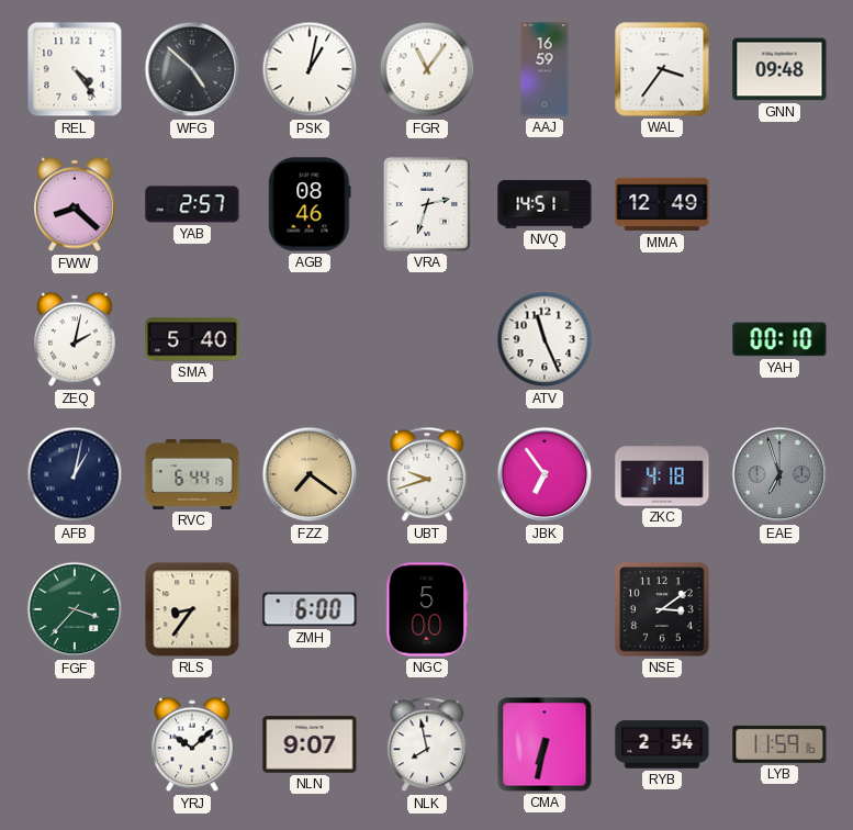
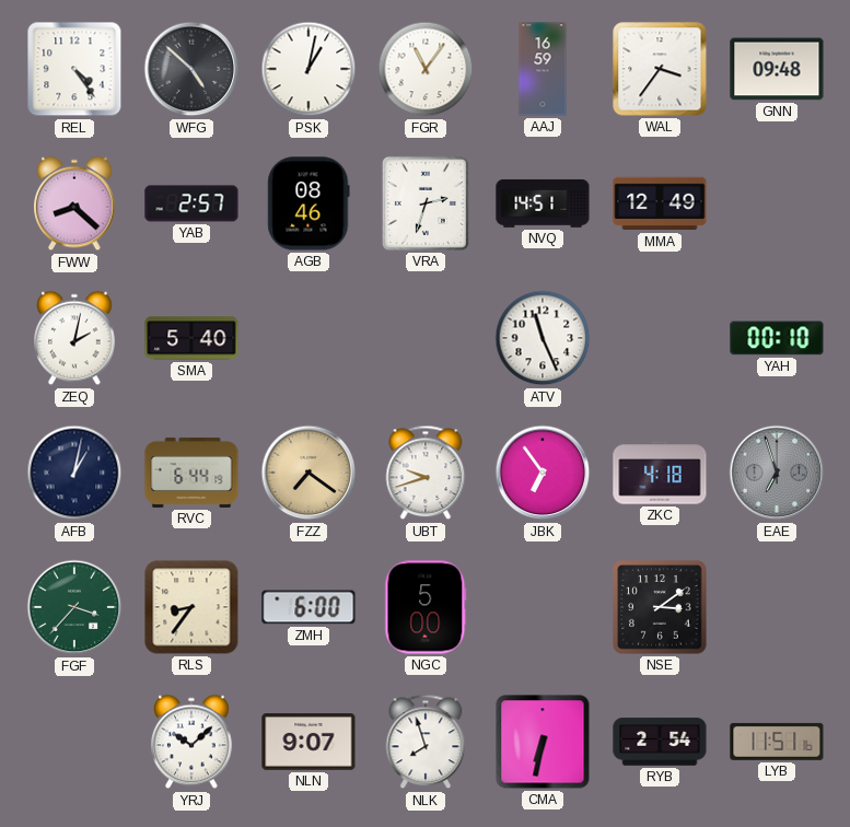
NLK: 7:58 -> 7:57 (426, 742)
LYB: 11:59 -> 11:51 (777, 742)
